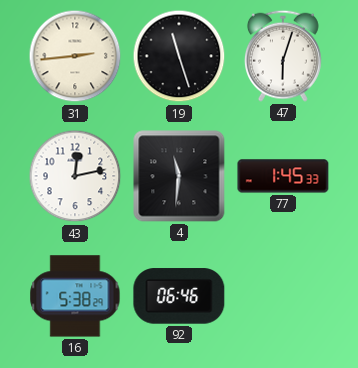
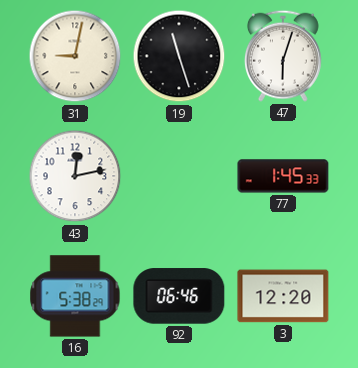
31: 2:44 -> 9:02 (75, 56)
4: 11:31 -> none (179, 176)
3: none -> 12:20 (283, 296)
